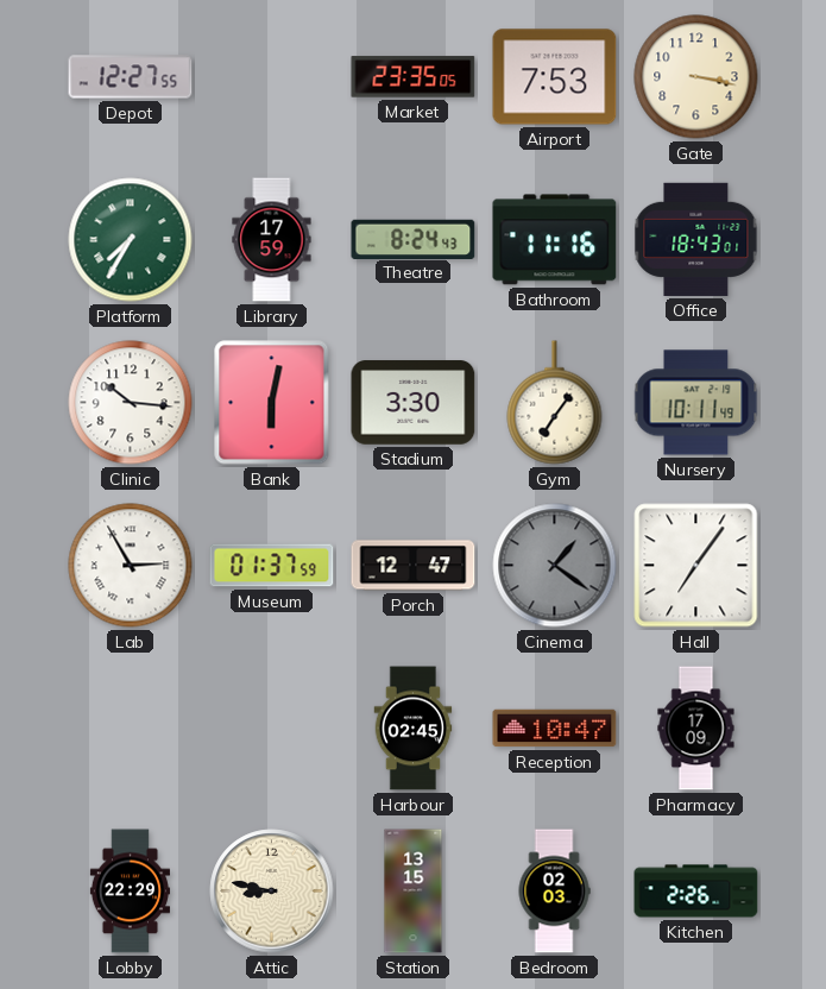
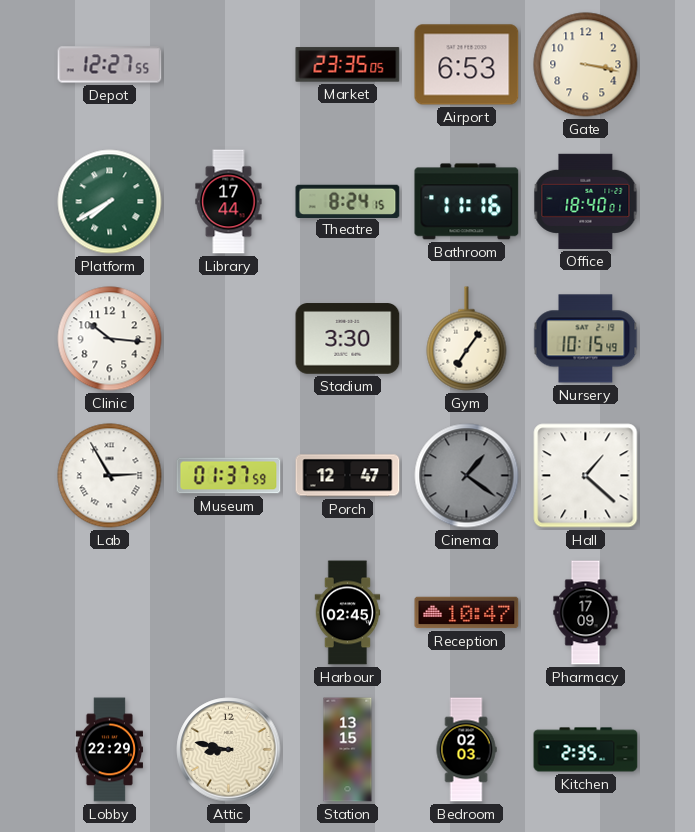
Airport: 7:53 -> 6:53 (467, 65)
Platform: 7:35 -> 7:40 (110, 202)
Library: 17:59 -> 17:44 (229, 202)
Theatre: 8:24:43 -> 8:24:15 (348, 201)
Office: 18:43 -> 18:40 (586, 201)
Bank: 6:02 -> none (272, 403)
Nursery: 10:11 -> 10:15 (586, 339)
Hall: 7:06 -> 1:22 (586, 476)
Kitchen: 2:26 -> 2:35 (586, 750)
